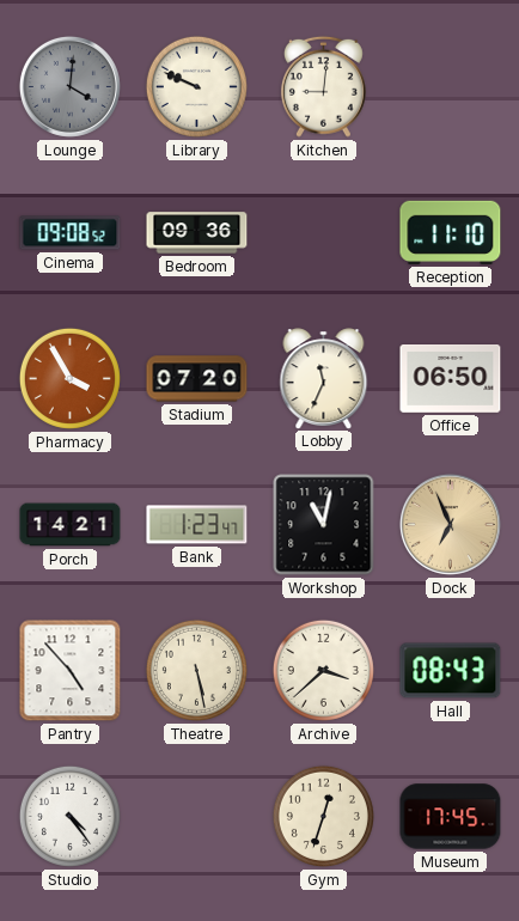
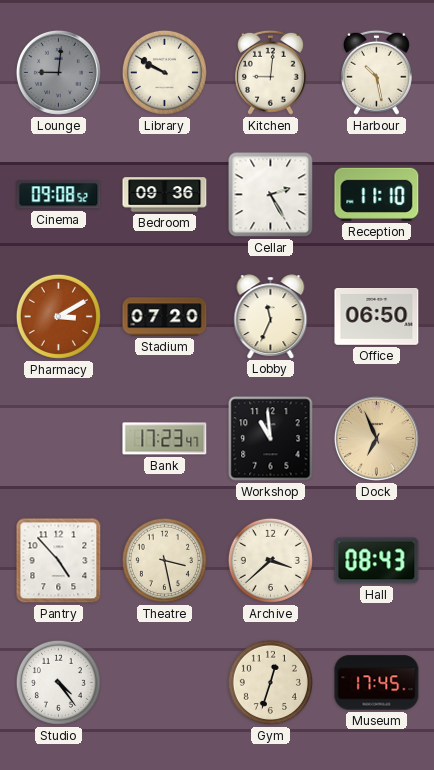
Lounge: 4:01 -> 9:01 (58, 72)
Library: 9:49 -> 9:50 (164, 72)
Harbour: none -> 10:28 (376, 72)
Cellar: none -> 2:25 (271, 195)
Pharmacy: 3:55 -> 3:10 (58, 316)
Porch: 14:21 -> none (71, 525)
Bank: 1:23 -> 17:23 (165, 439)
Workshop: 11:02 -> 10:59 (271, 439)
Theatre: 5:28 -> 3:28 (164, 560)
